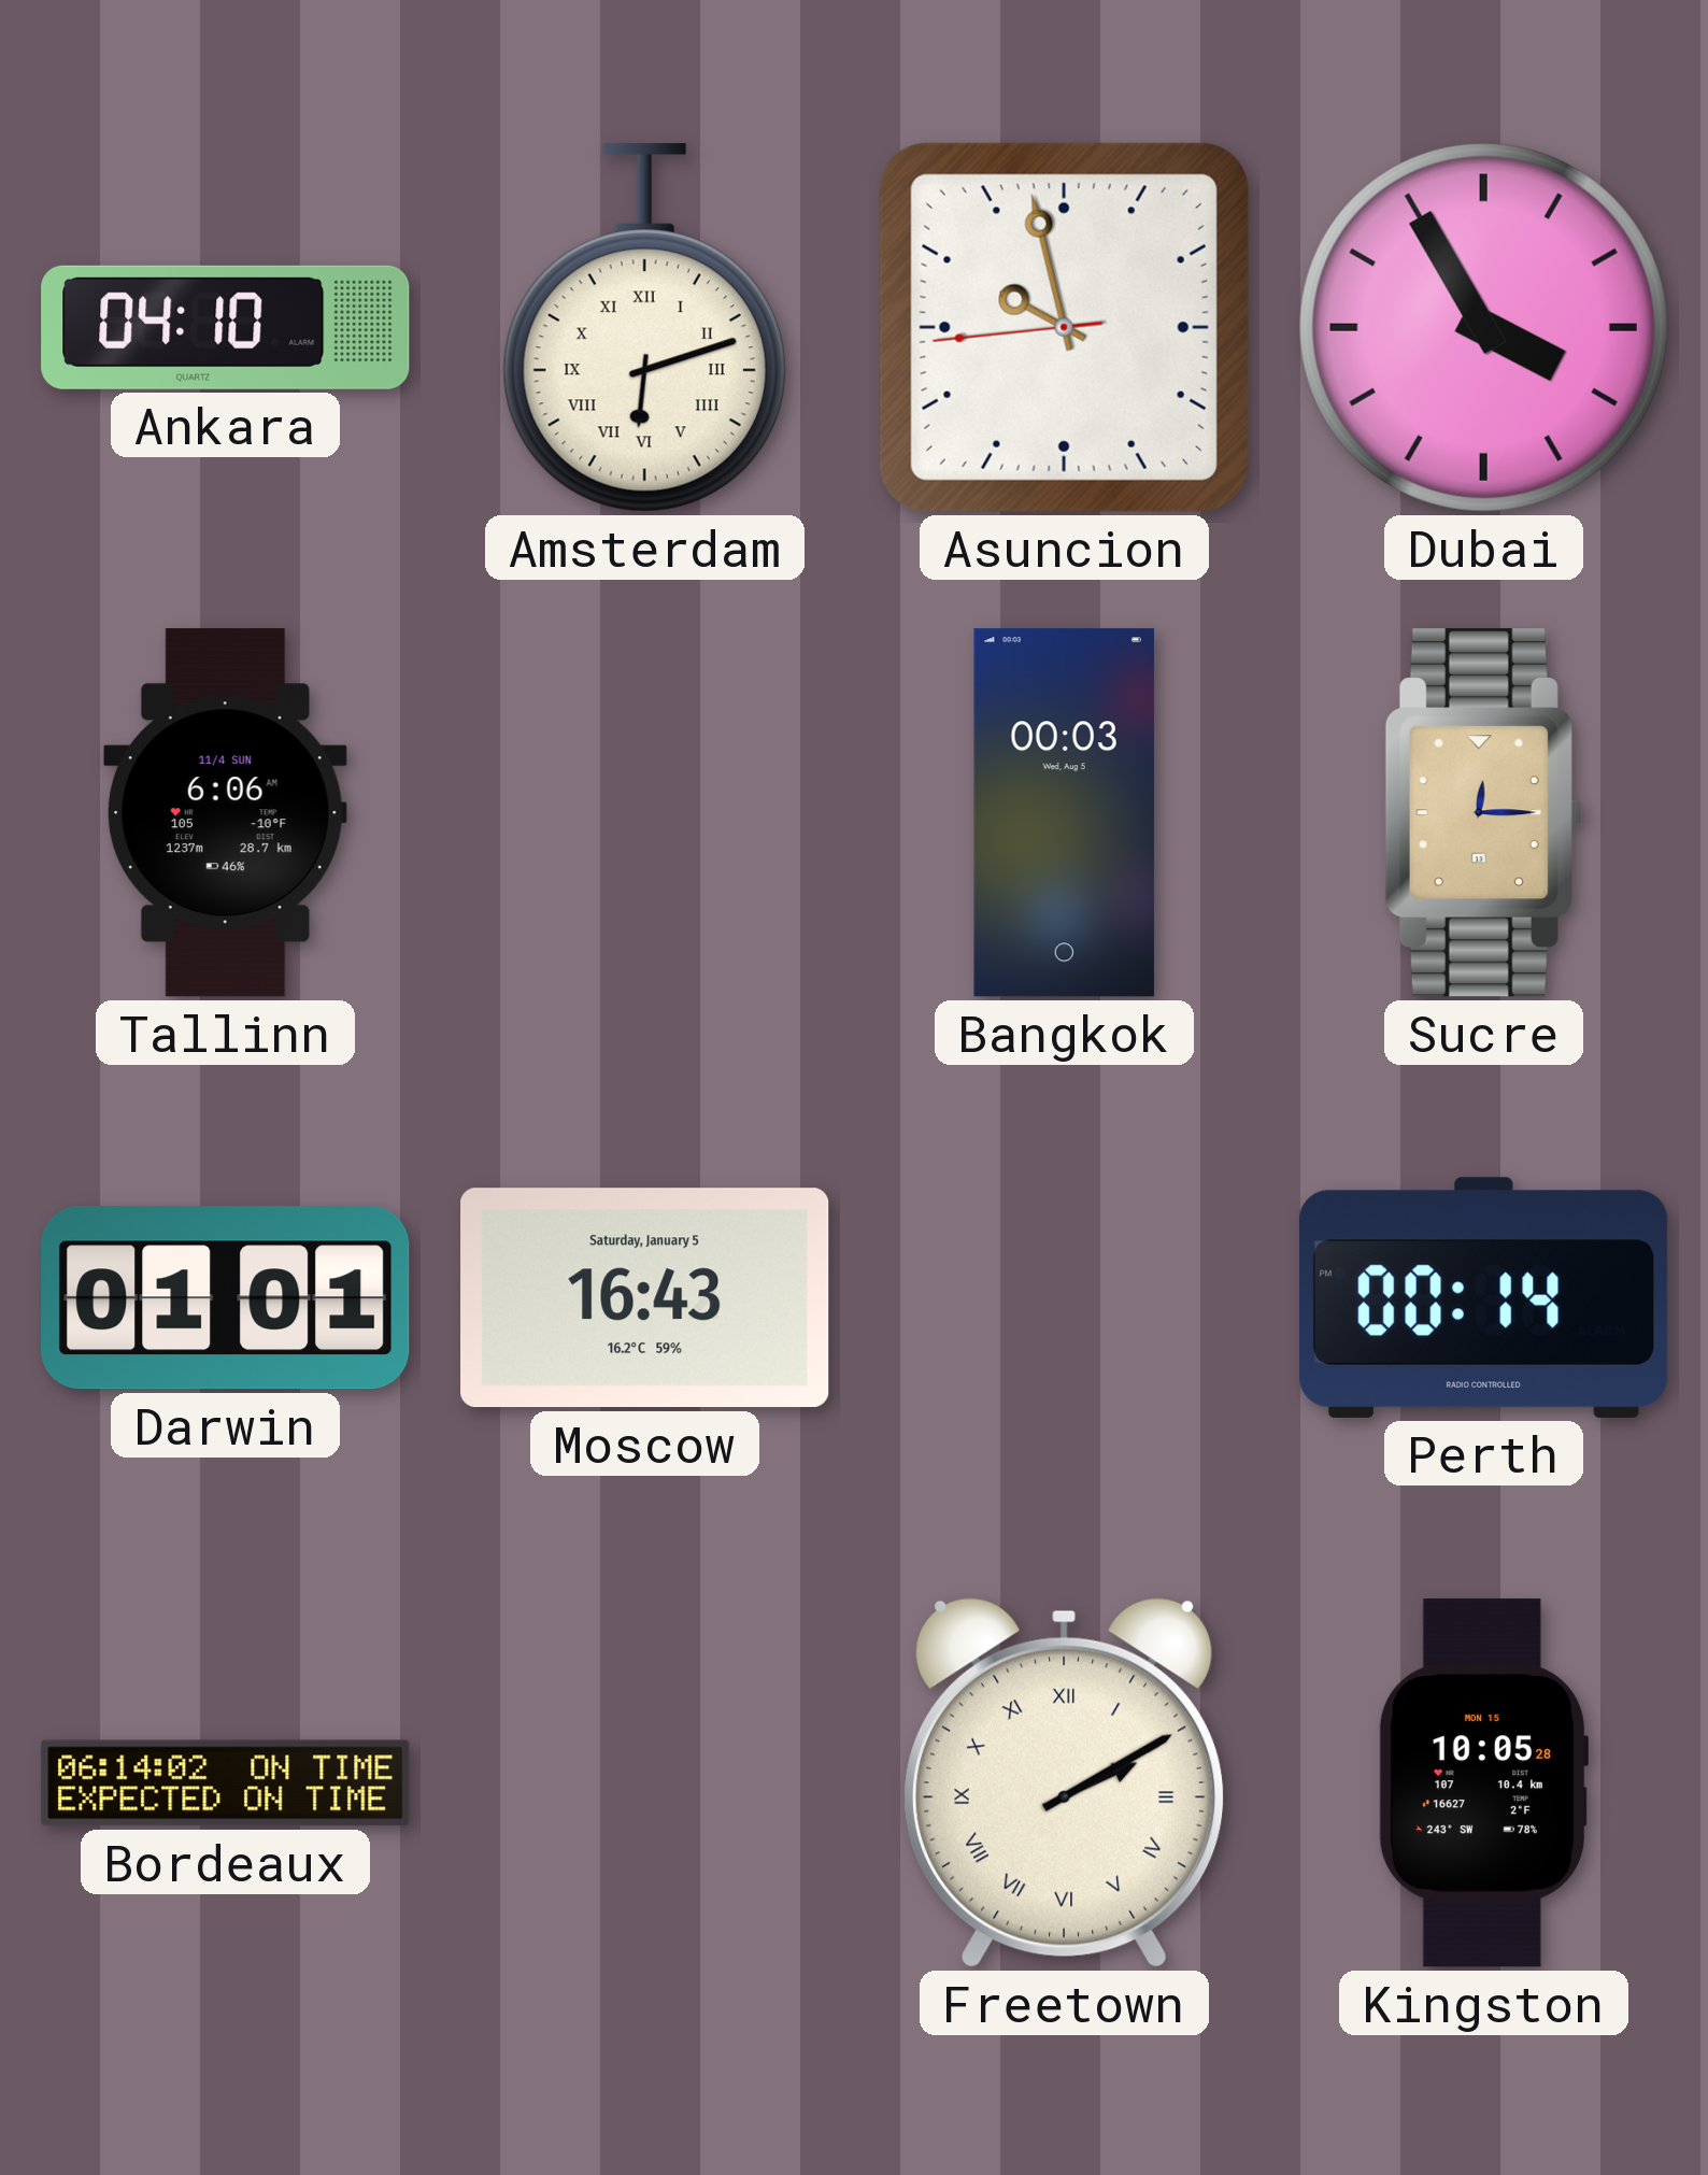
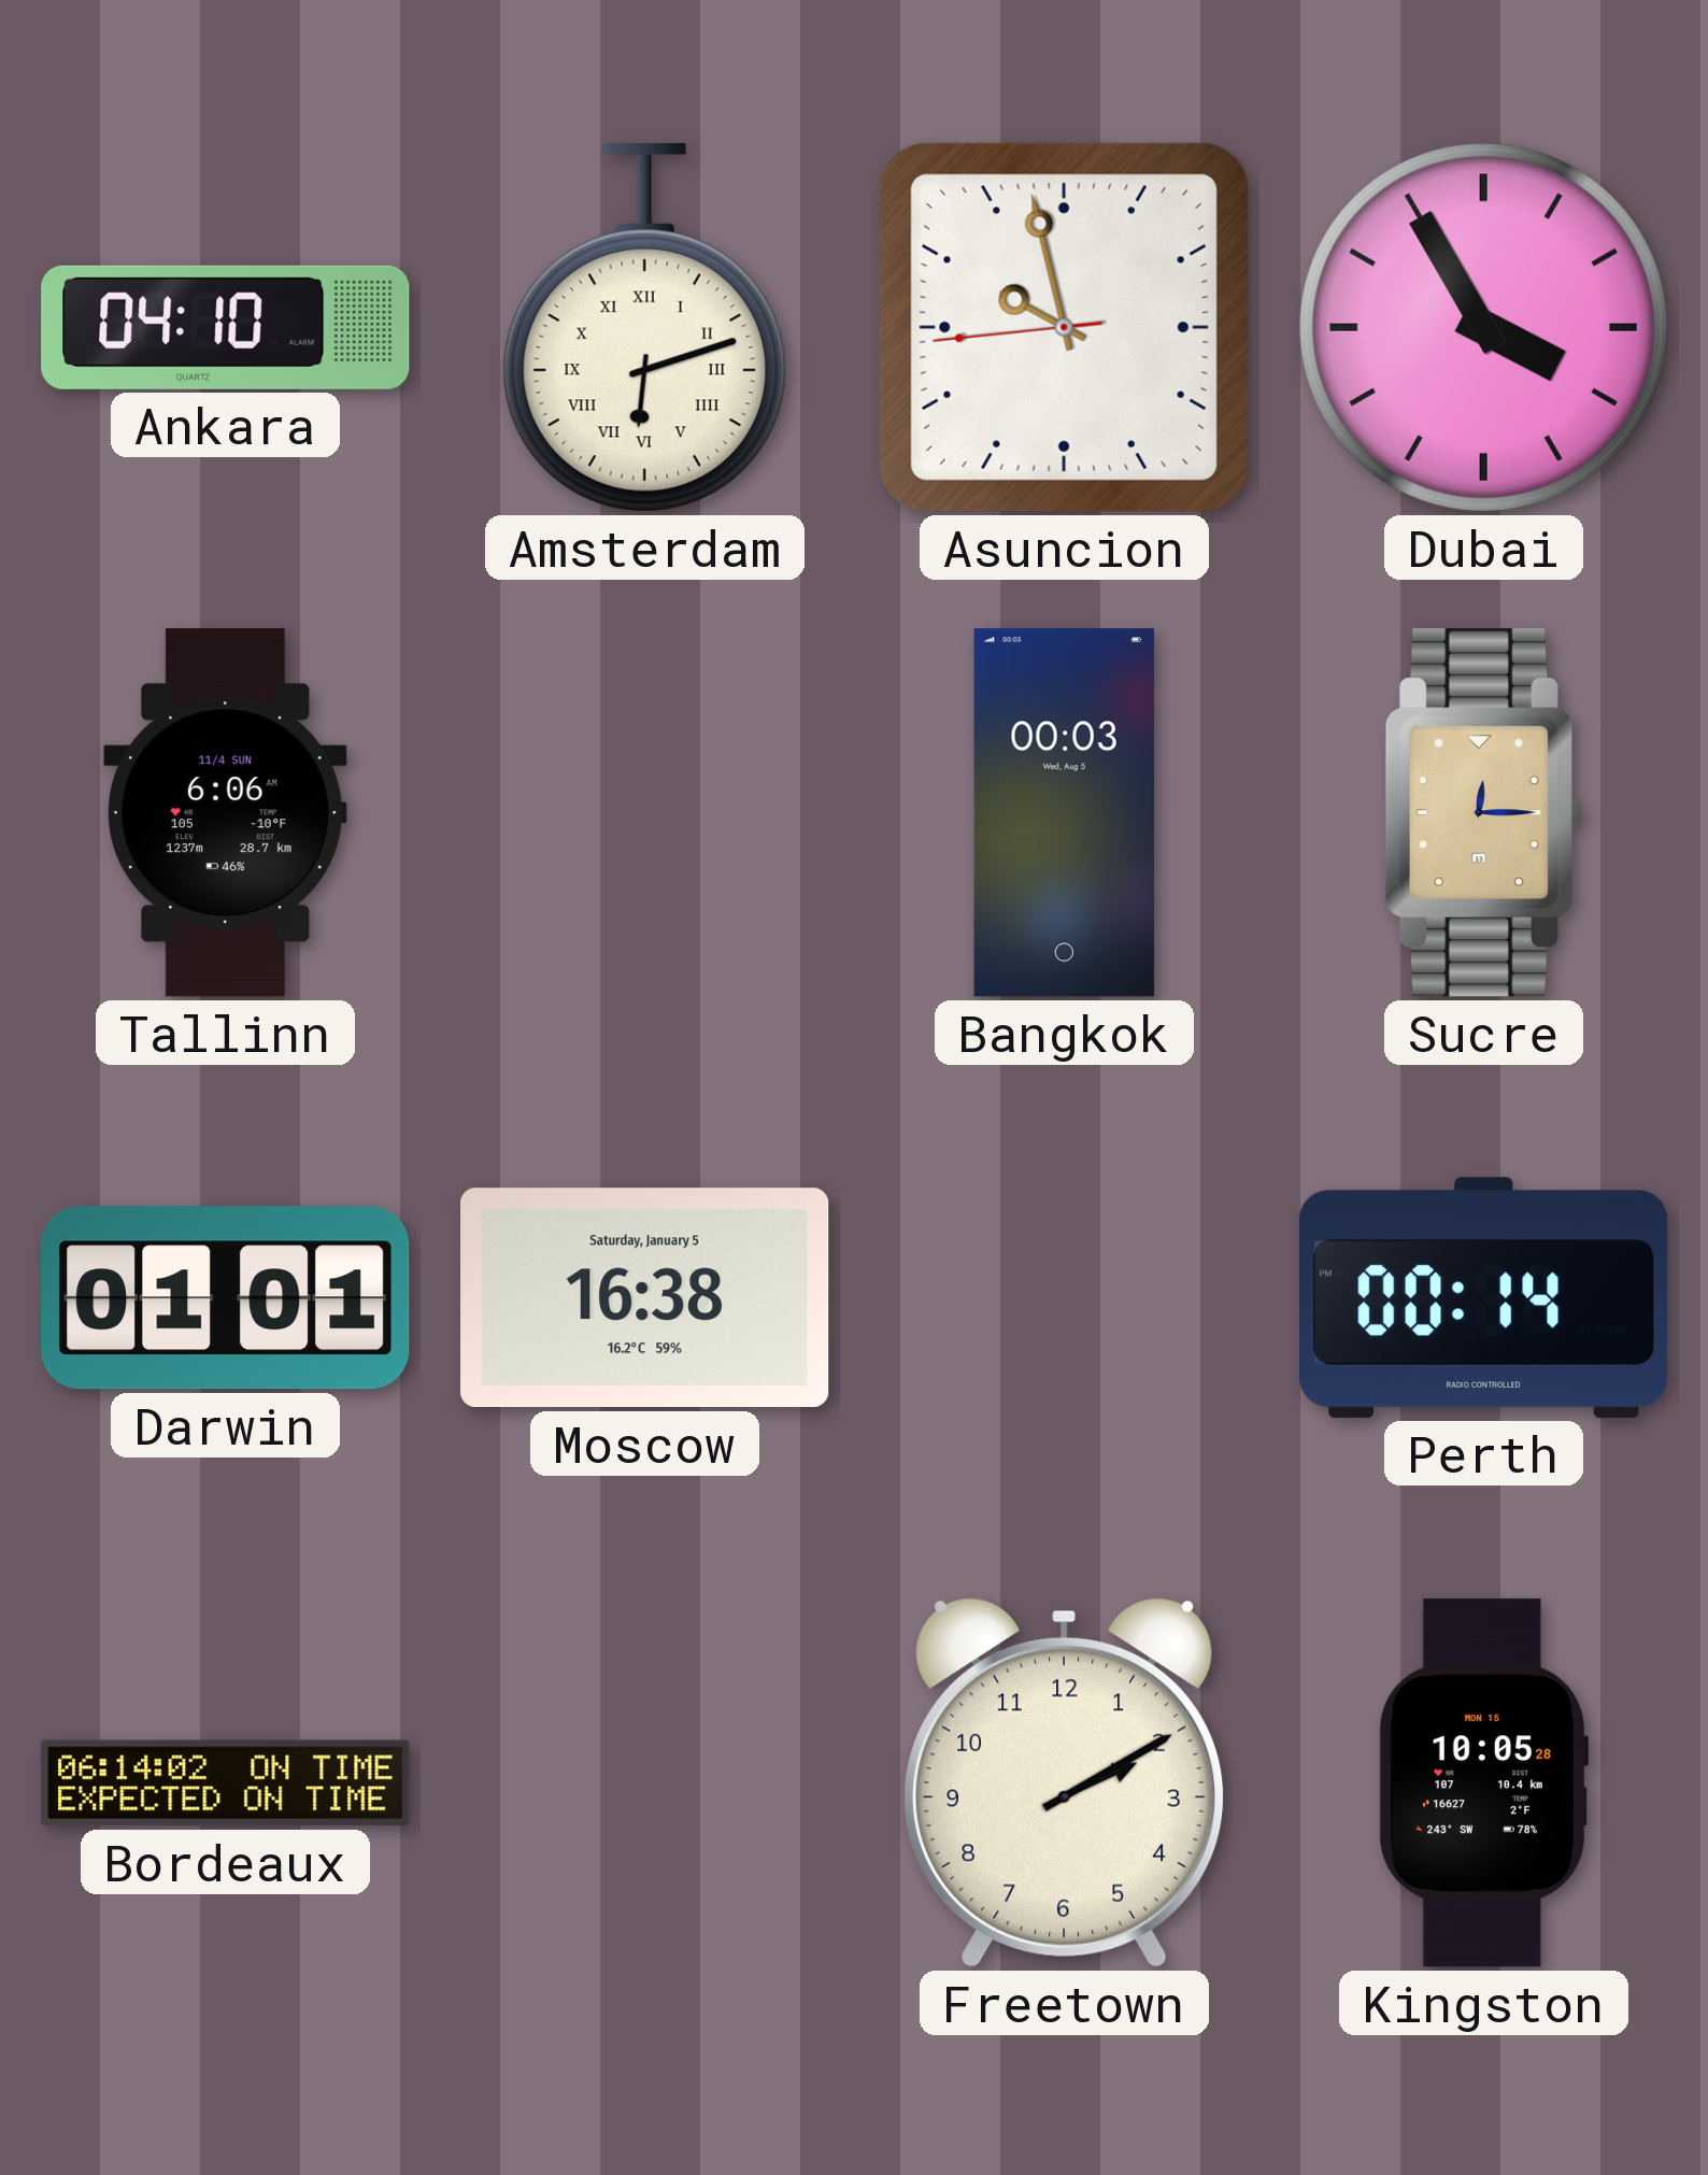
Moscow: 16:43 -> 16:38 (645, 1298)
Freetown numerals: Roman -> Arabic (1065, 1782)
